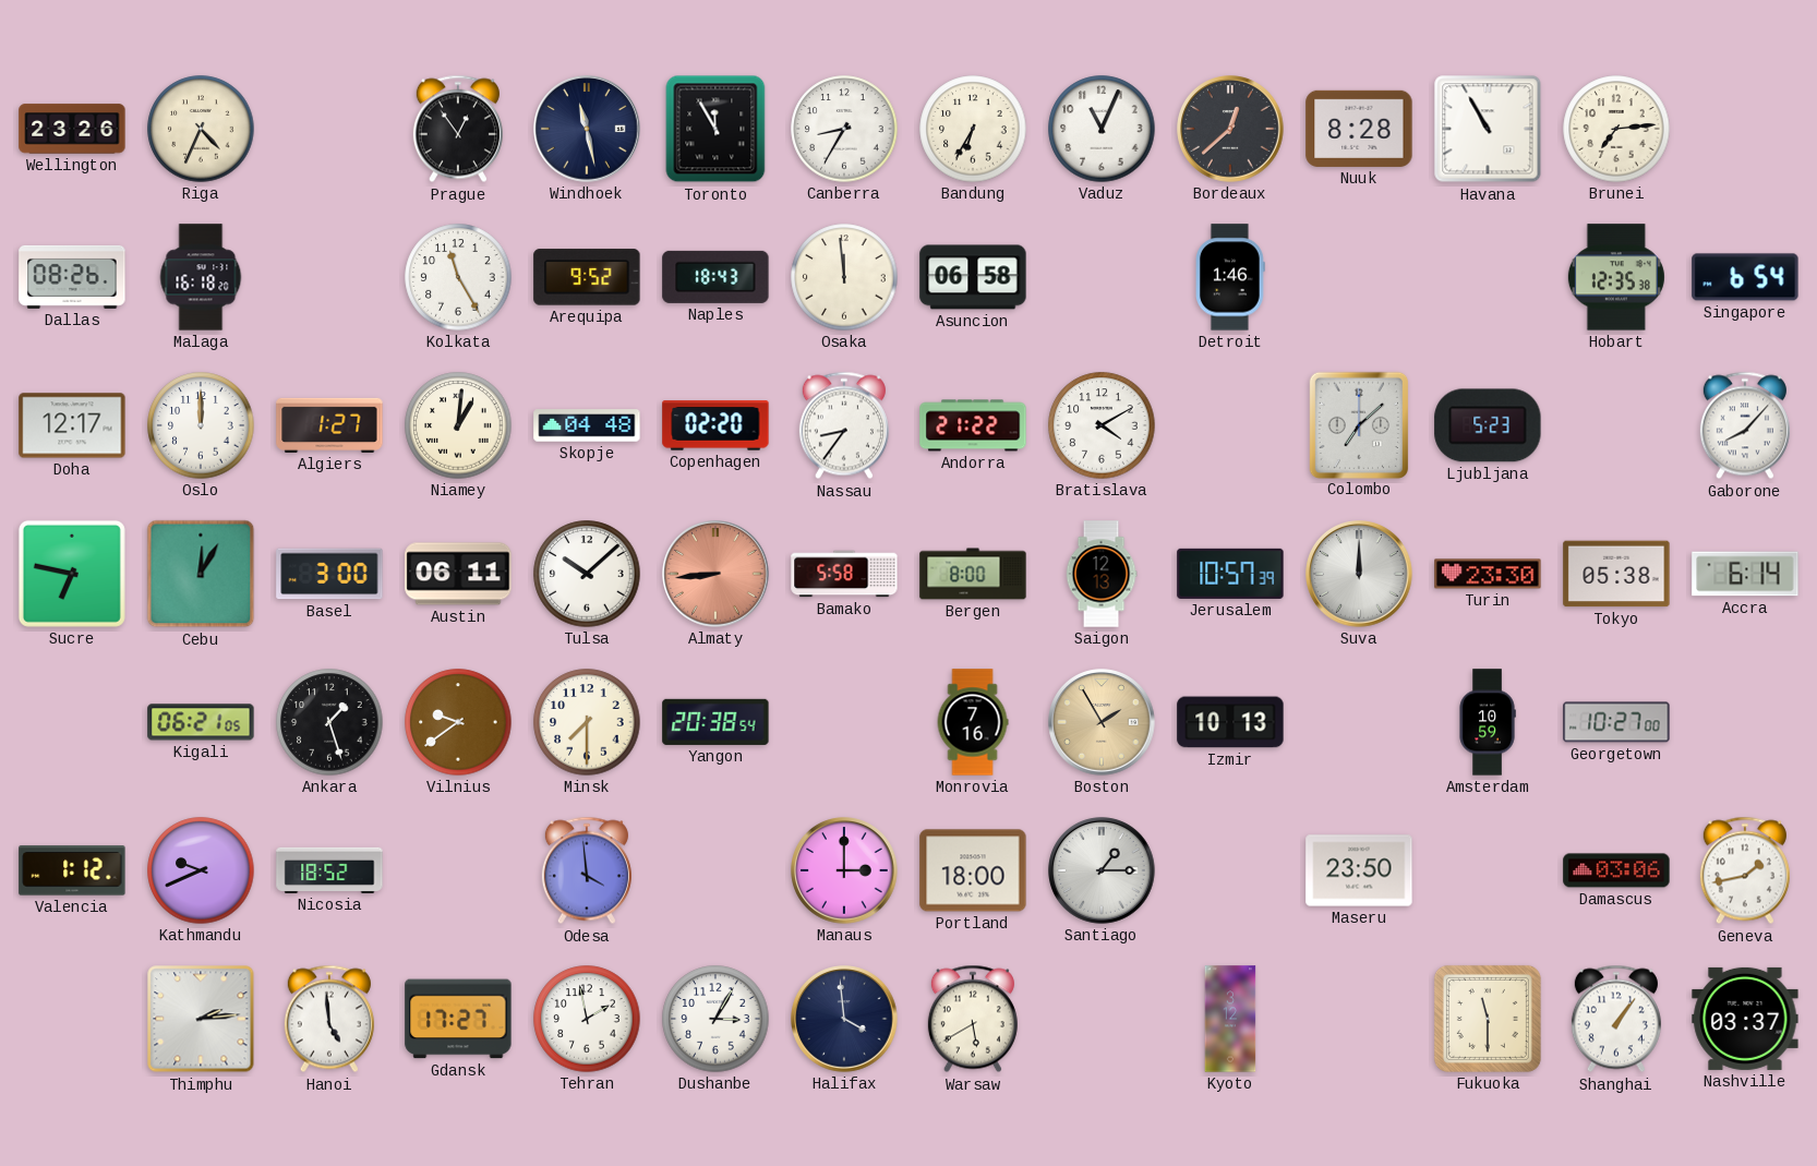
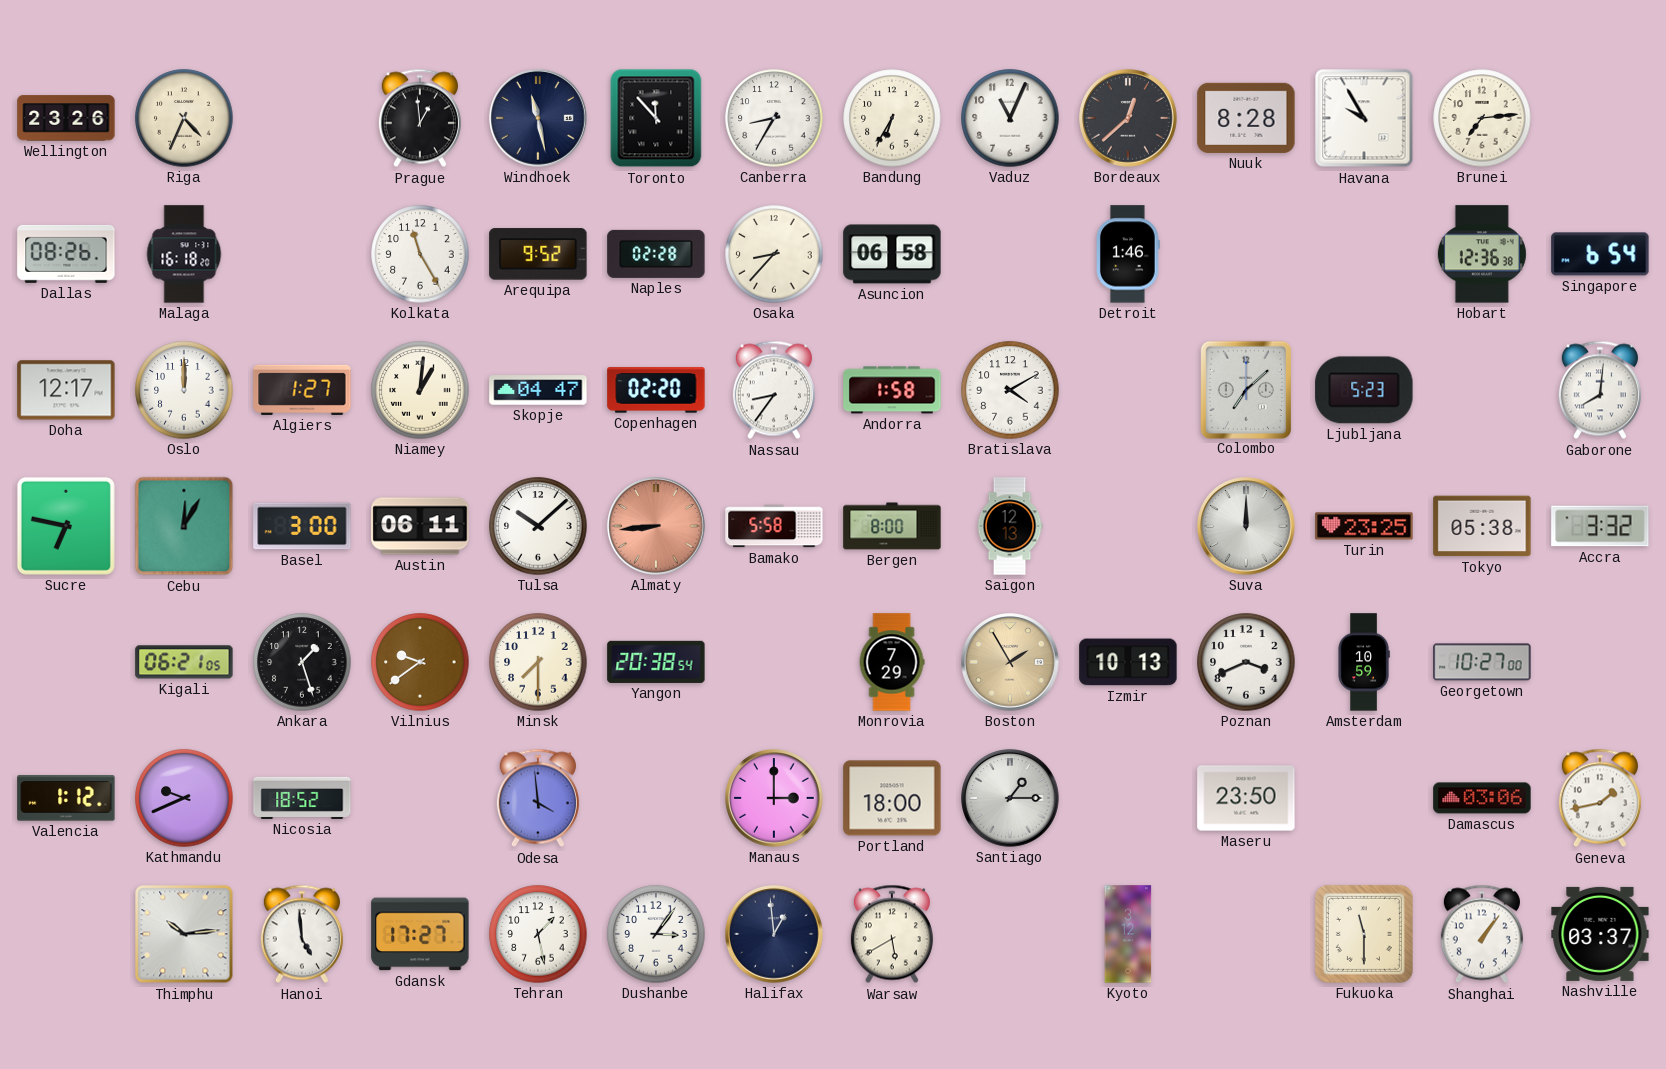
Prague: 12:54 -> 12:59 (420, 118)
Toronto: 11:55 -> 11:53 (656, 118)
Havana: 10:55 -> 9:55 (1364, 118)
Naples: 18:43 -> 02:28 (656, 254)
Osaka: 11:59 -> 8:37 (774, 254)
Hobart: 12:35 -> 12:36 (1482, 254)
Skopje: 04:48 -> 04:47 (538, 390)
Andorra: 21:22 -> 1:58 (892, 390)
Gaborone: 8:07 -> 8:01 (1600, 390)
Jerusalem: 10:57 -> none (1230, 574)
Turin: 23:30 -> 23:25 (1364, 526)
Accra: 6:14 -> 3:32 (1600, 526)
Monrovia: 7:16 -> 7:29 (892, 662)
Poznan: none -> 3:41 (1246, 662)
Thimphu: 2:14 -> 10:14 (184, 934)
Tehran: 1:58 -> 1:28 (538, 934)
Dushanbe: 3:05 -> 3:06 (656, 934)
Halifax: 3:59 -> 12:59 (774, 934)
